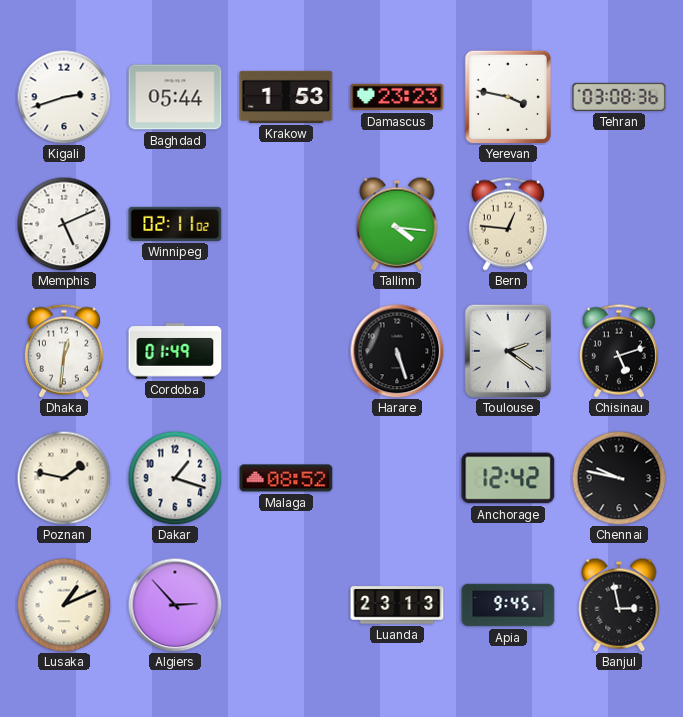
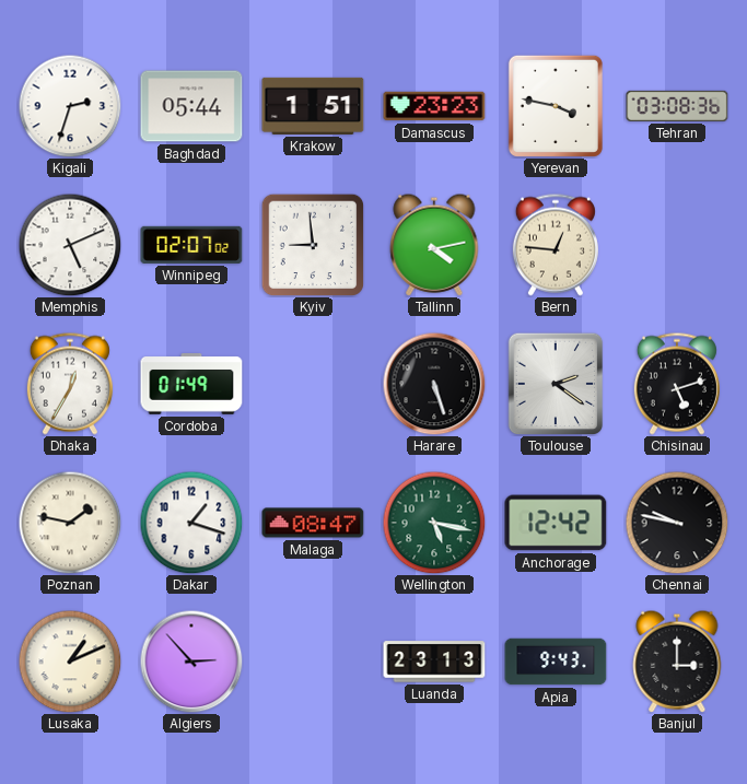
Kigali: 2:42 -> 2:33 (70, 106)
Krakow: 1:53 -> 1:51 (313, 106)
Winnipeg: 02:11 -> 02:07 (191, 245)
Kyiv: none -> 8:59 (313, 245)
Tallinn: 4:16 -> 4:13 (434, 245)
Dhaka: 12:31 -> 12:35 (70, 384)
Malaga: 08:52 -> 08:47 (313, 523)
Wellington: none -> 5:17 (434, 523)
Apia: 9:45 -> 9:43 (556, 662)
Banjul: 2:58 -> 3:00 (677, 662)
